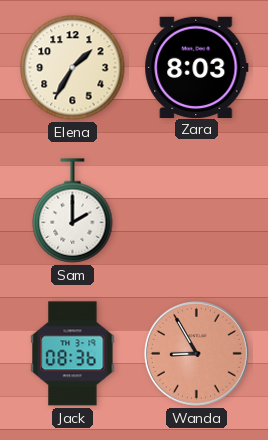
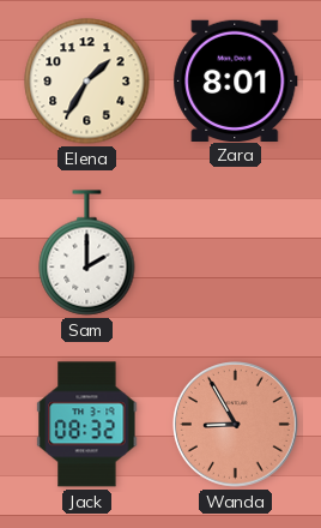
Zara: 8:03 -> 8:01 (236, 80)
Jack: 08:36 -> 08:32 (87, 425)
